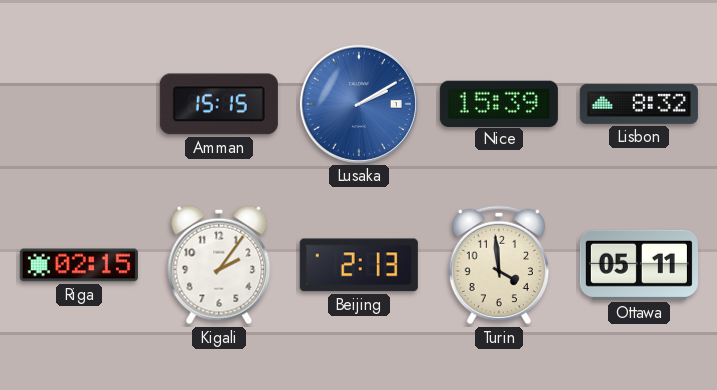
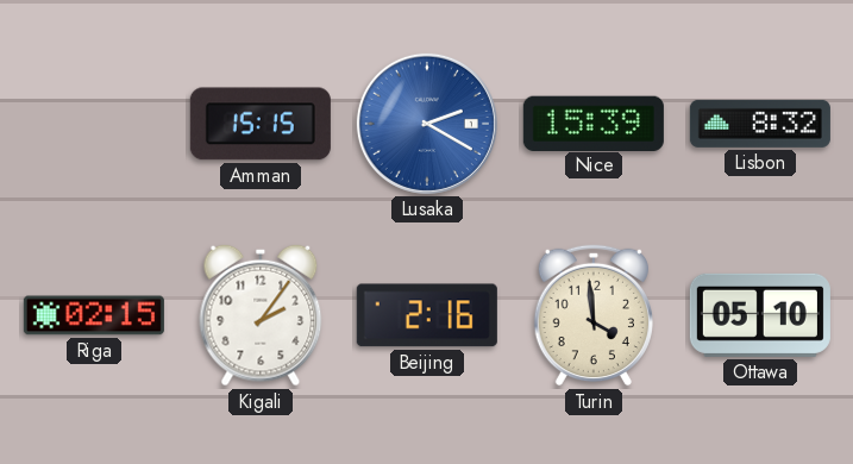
Lusaka: 2:10 -> 2:20 (427, 124)
Beijing: 2:13 -> 2:16 (427, 315)
Ottawa: 05:11 -> 05:10 (760, 315)
